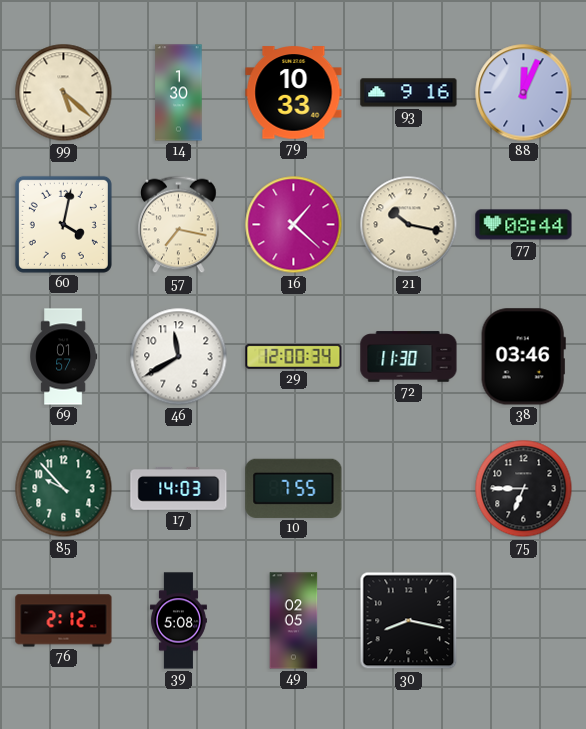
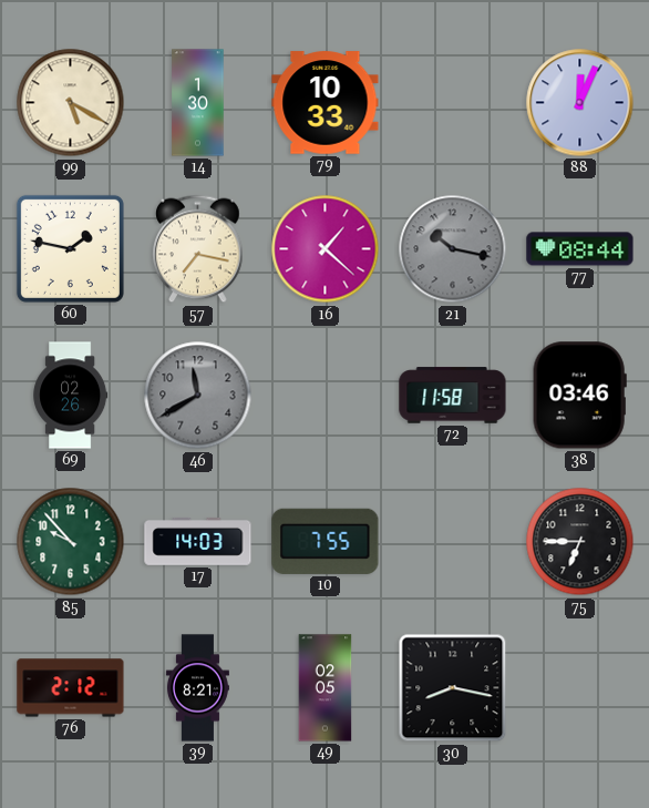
99: 5:22 -> 5:20 (71, 103)
93: 9:16 -> none (409, 93)
60: 4:02 -> 1:47 (70, 248)
21 dial: cream -> grey (453, 249)
69: 01:57 -> 02:26 (71, 396)
46 dial: white -> grey (198, 396)
29: 12:00 -> none (294, 356)
72: 11:30 -> 11:58 (453, 396)
39: 5:08 -> 8:21 (197, 688)
